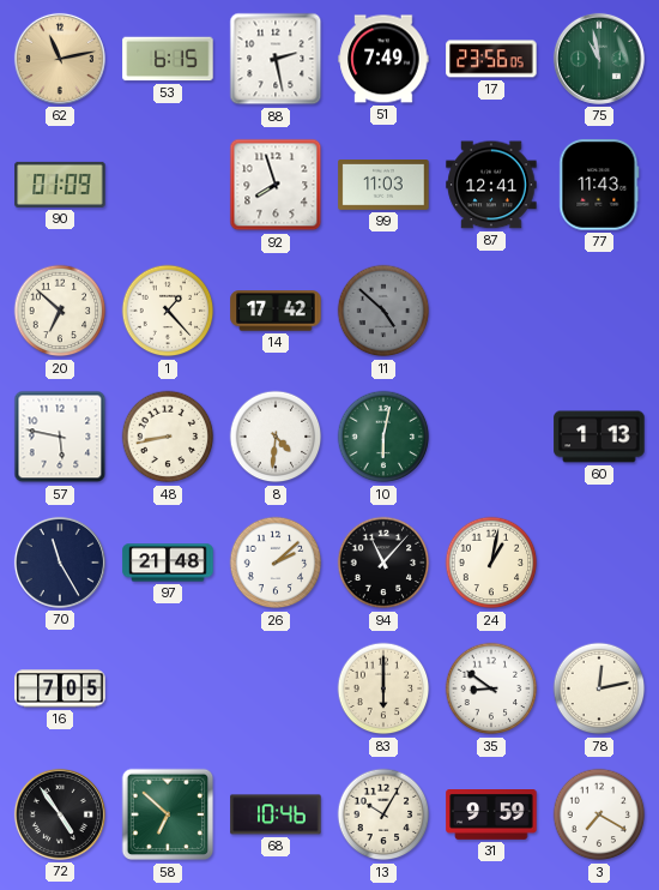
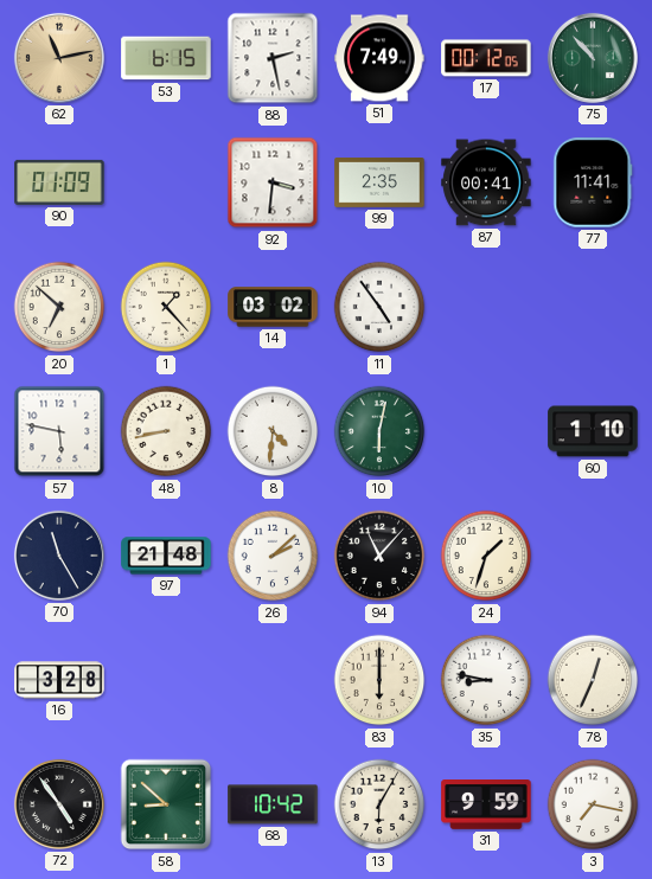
17: 23:56 -> 00:12 (486, 58)
75: 10:58 -> 10:53 (593, 58)
92: 7:57 -> 3:31 (273, 182)
99: 11:03 -> 2:35 (379, 184)
87: 12:41 -> 00:41 (486, 182)
77: 11:43 -> 11:41 (593, 182)
14: 17:42 -> 03:02 (273, 307)
11: 4:52 -> 4:54 (379, 307)
11 dial: grey -> white (379, 307)
60: 1:13 -> 1:10 (593, 431)
24: 1:02 -> 1:33 (486, 556)
16: 7:05 -> 3:28 (59, 680)
35: 8:51 -> 8:47 (486, 680)
78: 12:13 -> 12:34 (593, 680)
58: 6:52 -> 8:52 (166, 804)
68: 10:46 -> 10:42 (273, 804)
13: 10:05 -> 6:05 (379, 804)
3: 7:20 -> 7:17 (593, 804)
